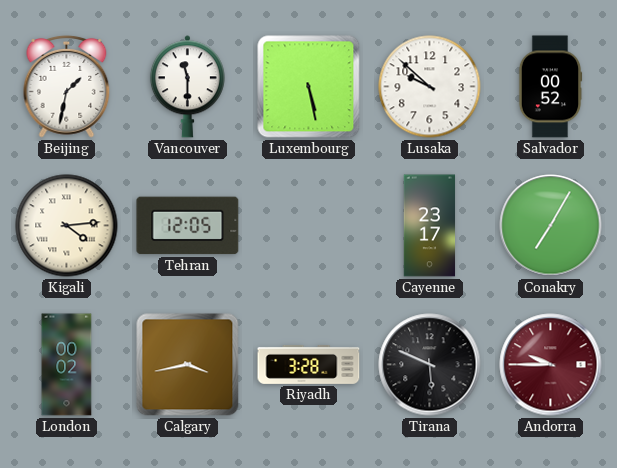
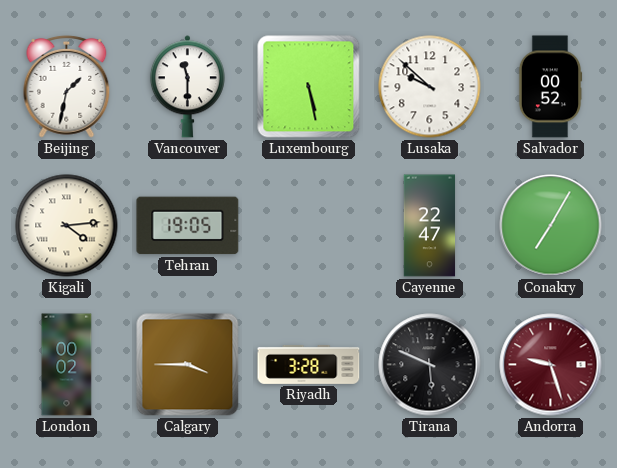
Tehran: 12:05 -> 19:05 (188, 226)
Cayenne: 23:17 -> 22:47 (430, 226)
Calgary: 3:43 -> 3:45 (188, 365)
Andorra: 9:45 -> 9:27 (551, 365)
